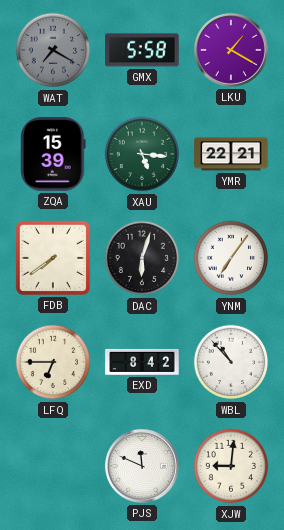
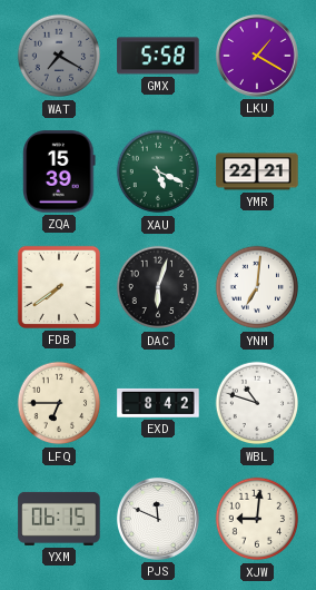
XAU: 5:16 -> 5:19 (158, 171)
YNM: 7:06 -> 7:01 (257, 287)
WBL: 10:53 -> 10:48 (257, 403)
YXM: none -> 06:15 (59, 519)
